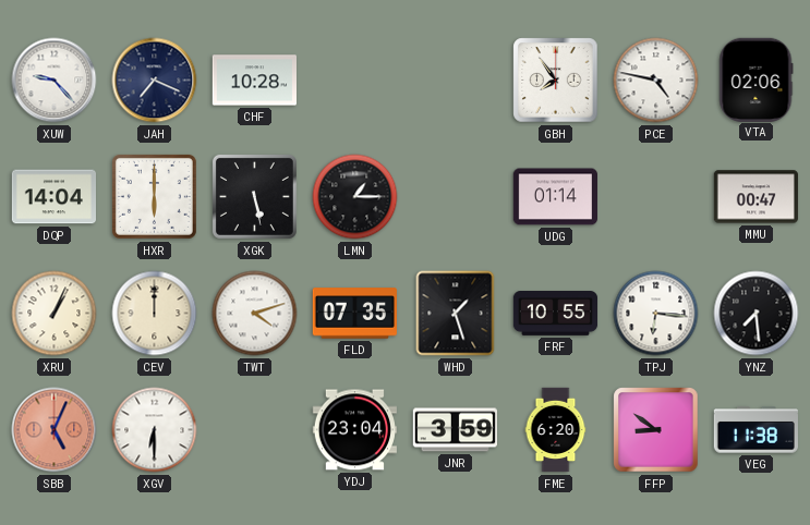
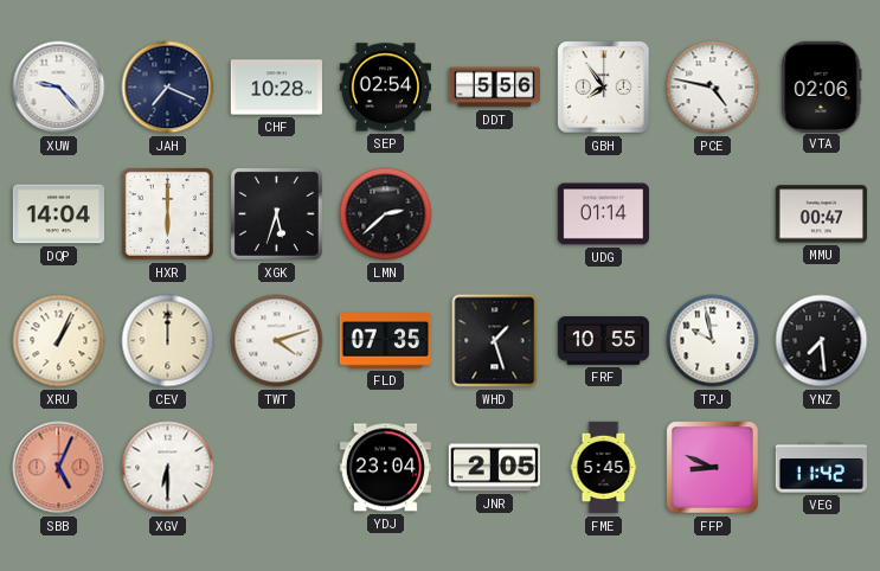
SEP: none -> 02:54 (385, 88)
DDT: none -> 5:56 (494, 88)
XGK: 5:28 -> 5:33 (276, 213)
LMN: 1:15 -> 2:38 (386, 214)
TPJ: 6:16 -> 9:58 (713, 341)
JNR: 3:59 -> 2:05 (494, 468)
FME: 6:20 -> 5:45 (604, 468)
FFP: 8:51 -> 8:49 (713, 468)
VEG: 11:38 -> 11:42 (821, 468)
